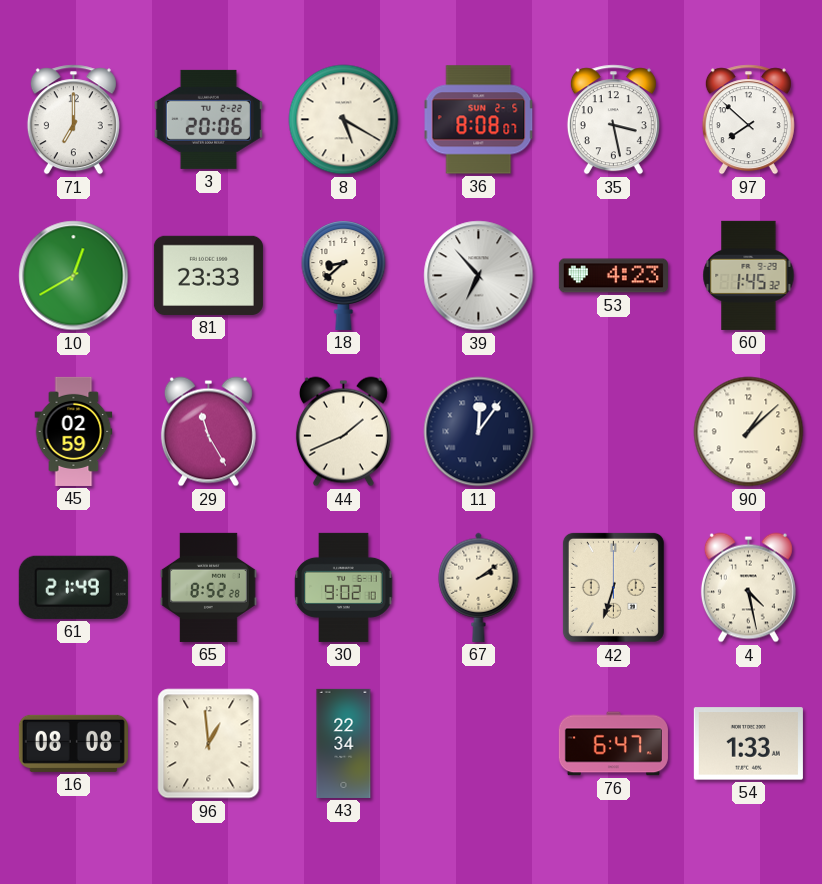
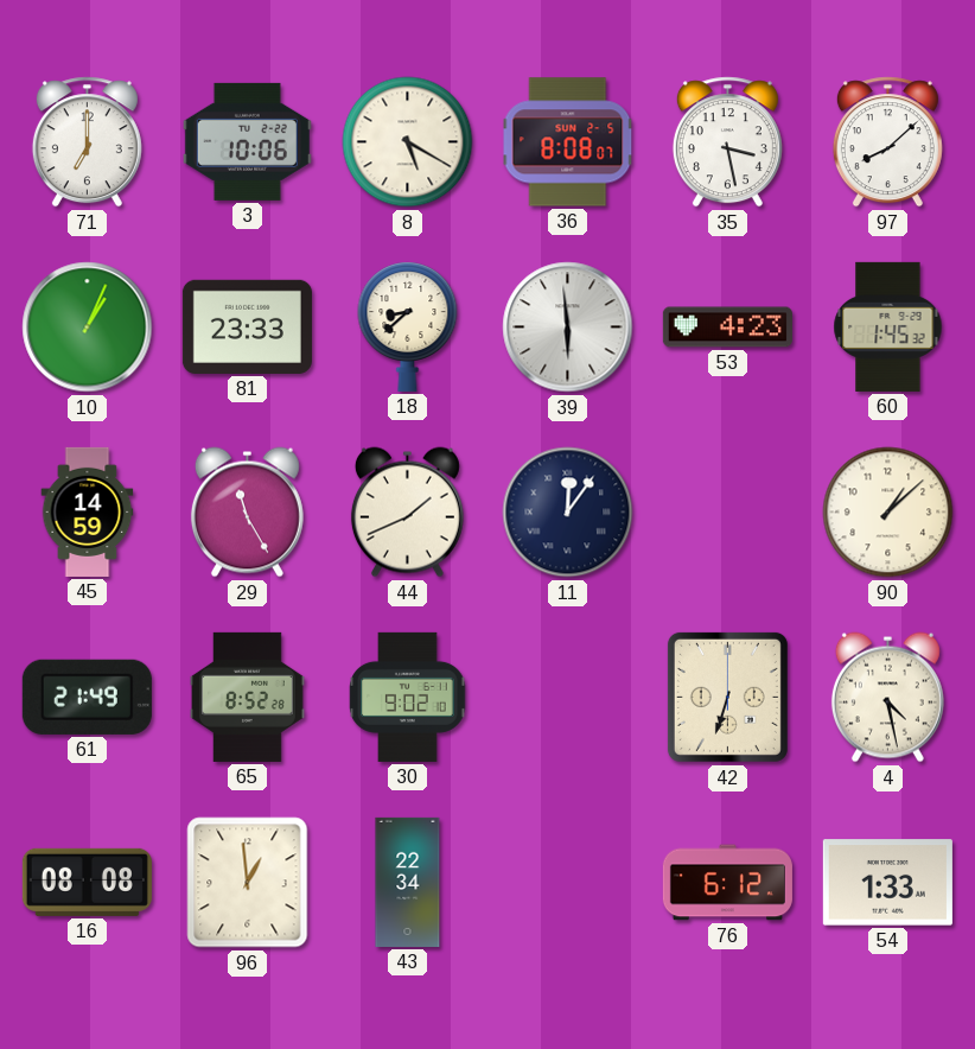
3: 20:06 -> 10:06 (247, 141)
97: 7:52 -> 8:08 (887, 142)
10: 12:40 -> 1:04 (88, 328)
39: 6:53 -> 5:59 (568, 328)
45: 02:59 -> 14:59 (88, 511)
67: 2:09 -> none (479, 587)
76: 6:47 -> 6:12 (727, 883)
